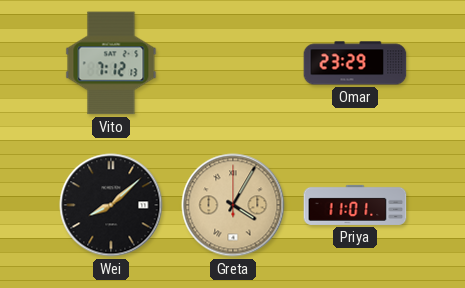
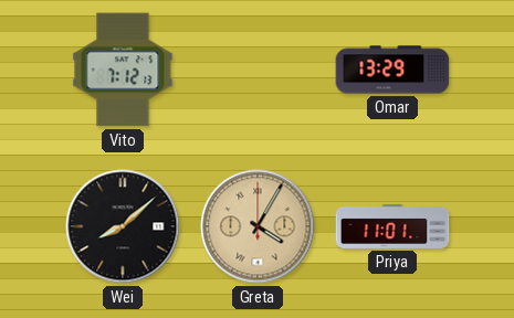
Omar: 23:29 -> 13:29 (392, 70)
